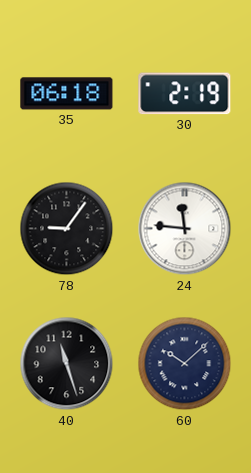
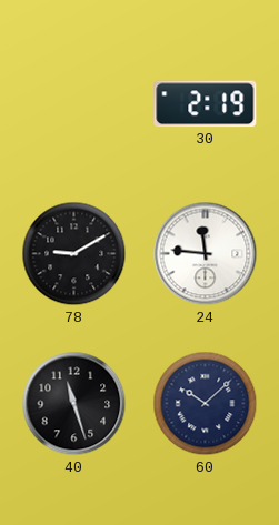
35: 06:18 -> none (67, 94)
78: 9:06 -> 9:10 (74, 254)
